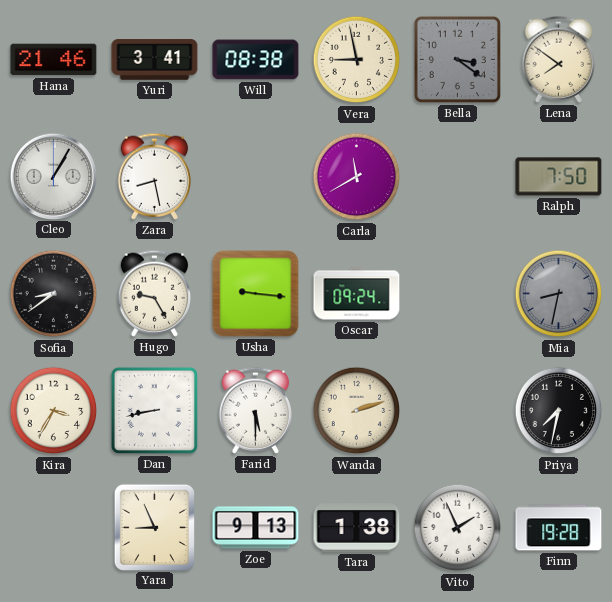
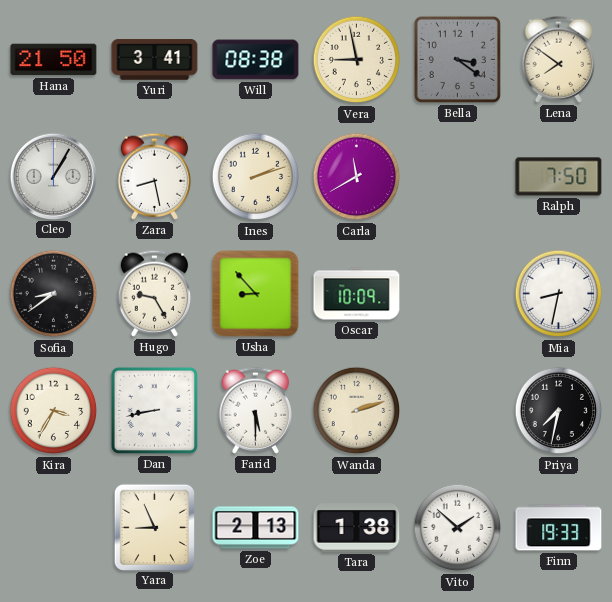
Hana: 21:46 -> 21:50 (54, 60)
Ines: none -> 2:12 (256, 177)
Usha: 9:16 -> 8:53 (256, 294)
Oscar: 09:24 -> 10:09 (357, 294)
Mia dial: grey -> white (559, 294)
Zoe: 9:13 -> 2:13 (256, 528)
Vito: 1:56 -> 1:52 (458, 528)
Finn: 19:28 -> 19:33 (559, 528)
